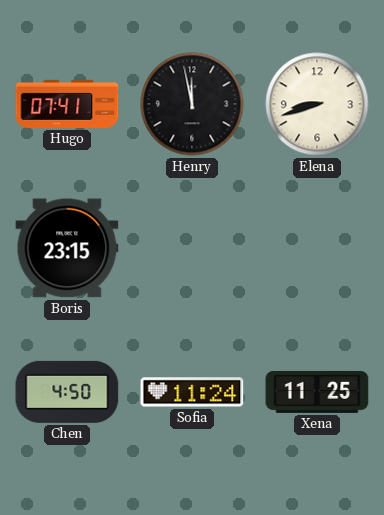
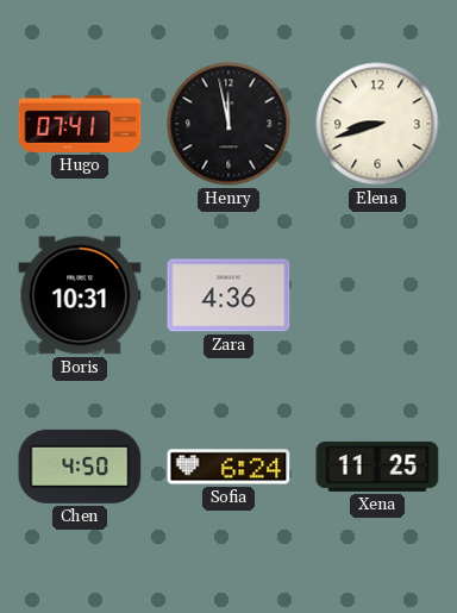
Boris: 23:15 -> 10:31 (80, 295)
Zara: none -> 4:36 (228, 295)
Sofia: 11:24 -> 6:24 (228, 467)
